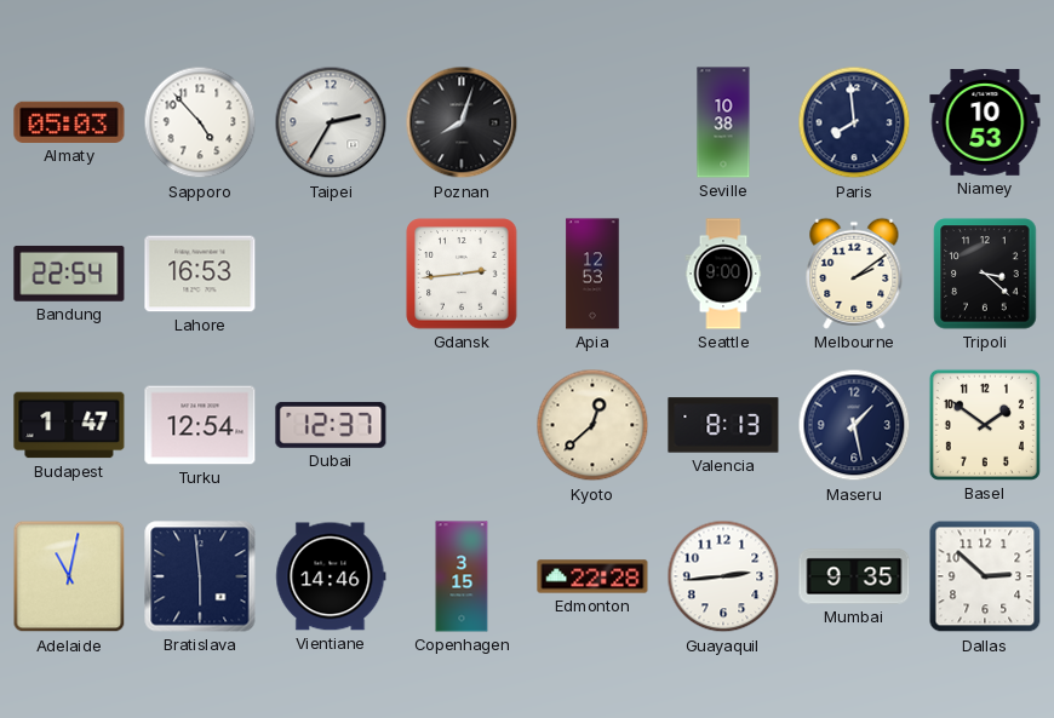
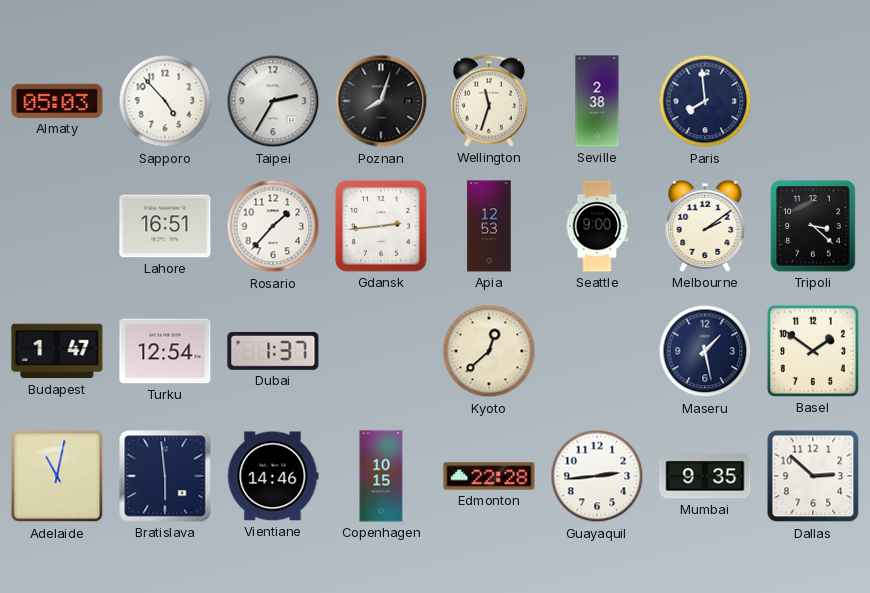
Wellington: none -> 11:33 (489, 101)
Seville: 10:38 -> 2:38 (597, 101)
Niamey: 10:53 -> none (985, 122)
Bandung: 22:54 -> none (69, 274)
Lahore: 16:53 -> 16:51 (165, 226)
Rosario: none -> 1:37 (273, 226)
Dubai: 12:37 -> 1:37 (273, 351)
Valencia: 8:13 -> none (723, 425)
Copenhagen: 3:15 -> 10:15 (381, 476)
